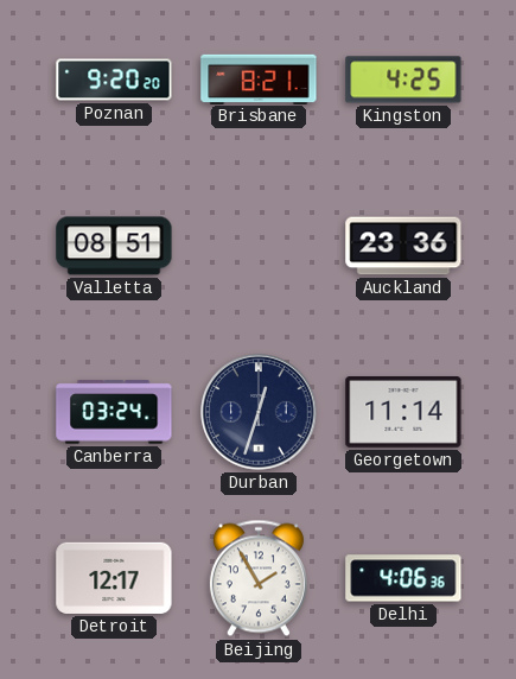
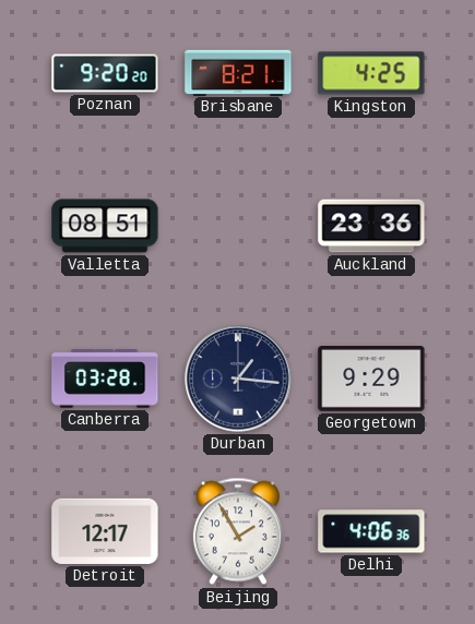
Canberra: 03:24 -> 03:28 (105, 379)
Durban: 12:33 -> 1:16 (238, 379)
Georgetown: 11:14 -> 9:29 (371, 380)
